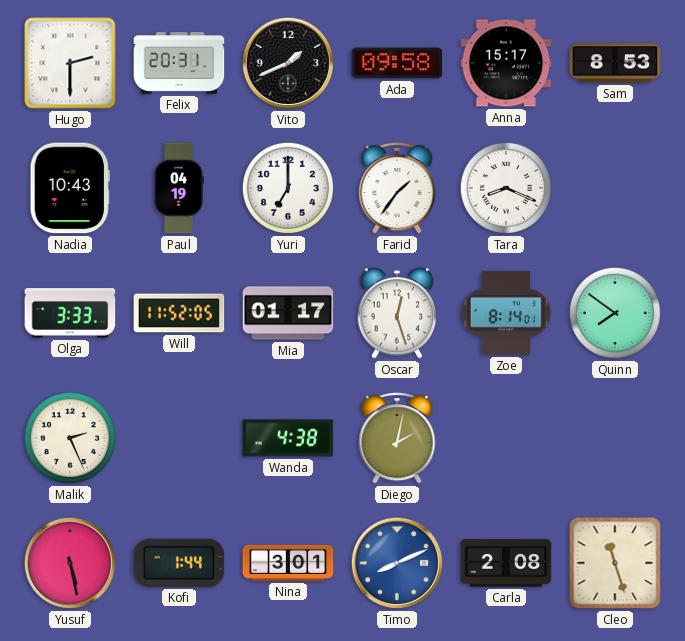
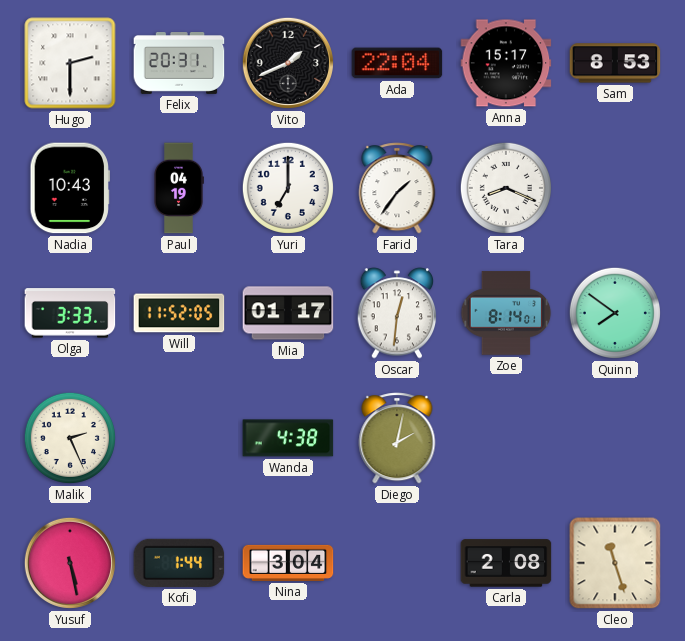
Ada: 09:58 -> 22:04 (397, 63)
Oscar: 12:27 -> 12:31 (397, 313)
Nina: 3:01 -> 3:04 (288, 563)
Timo: 8:11 -> none (397, 563)
